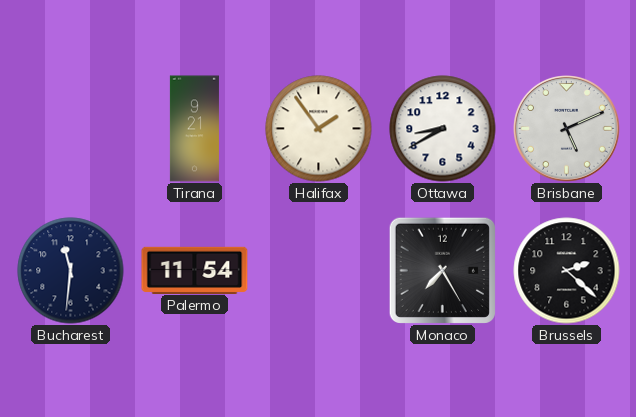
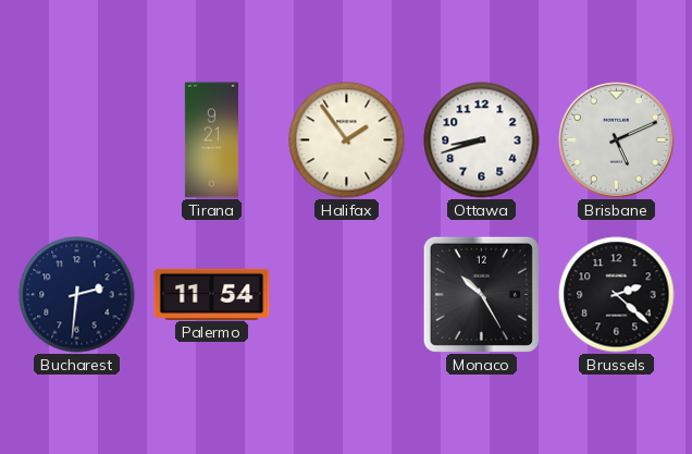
Ottawa: 8:40 -> 8:42 (482, 140)
Bucharest: 11:31 -> 2:31 (77, 295)
Monaco: 7:25 -> 10:25 (481, 294)
